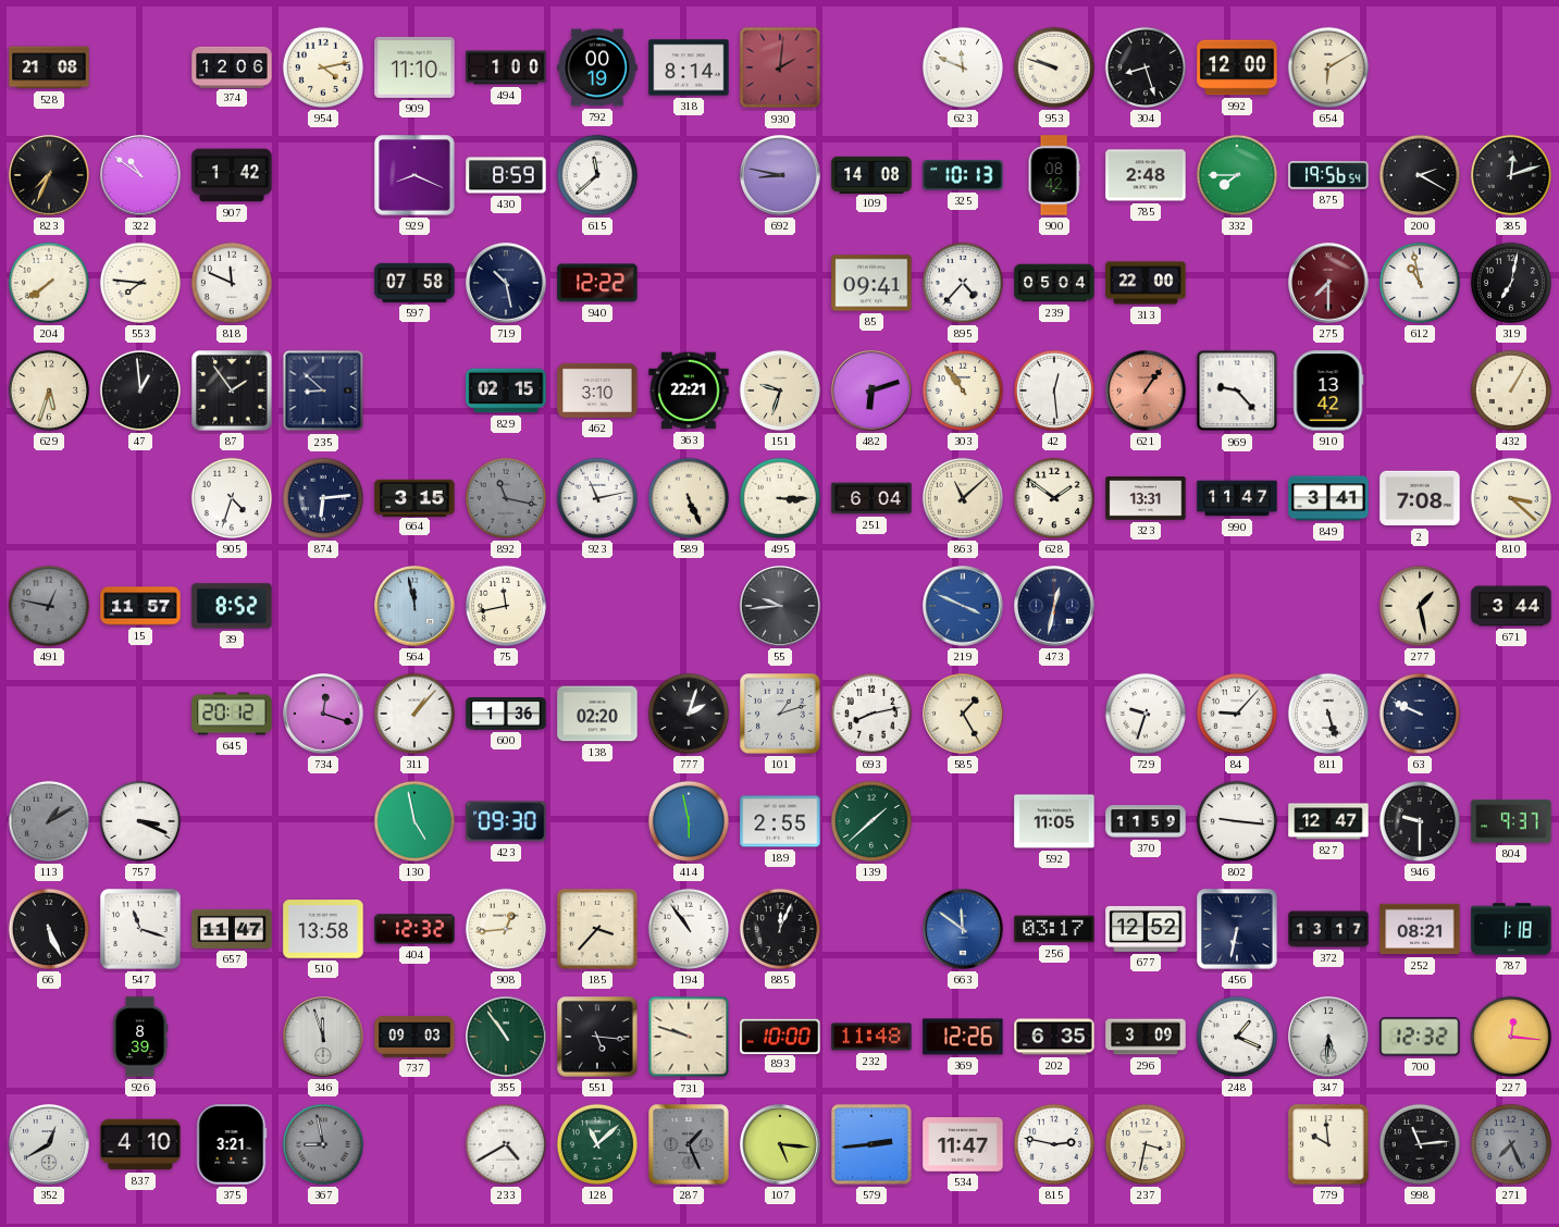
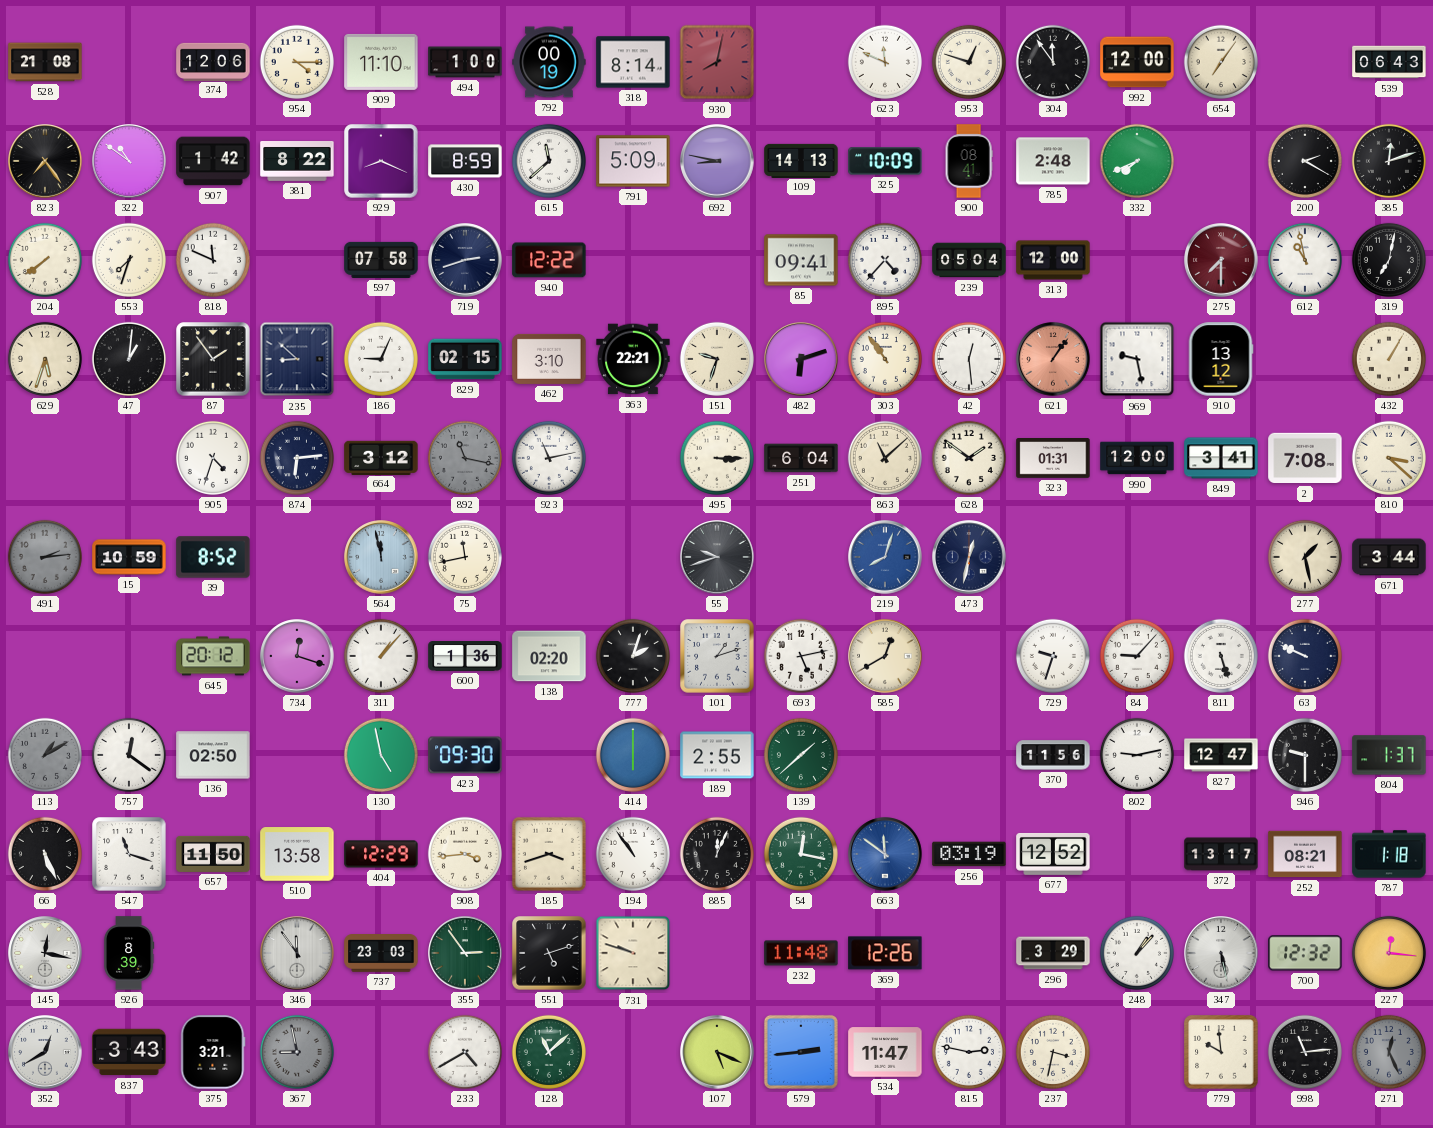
954: 4:13 -> 4:15 (297, 62)
930: 2:01 -> 8:02 (717, 62)
953: 9:48 -> 12:48 (969, 62)
304: 8:27 -> 11:54 (1053, 62)
654: 6:10 -> 7:06 (1221, 62)
539: none -> 06:43 (1389, 62)
823: 7:34 -> 7:24 (45, 161)
381: none -> 8:22 (297, 162)
791: none -> 5:09 (633, 161)
109: 14:08 -> 14:13 (801, 160)
325: 10:13 -> 10:09 (885, 161)
900: 08:42 -> 08:41 (969, 161)
332: 7:45 -> 7:41 (1137, 161)
875: 19:56 -> none (1328, 175)
553: 7:46 -> 7:33 (129, 260)
719: 10:28 -> 2:42 (465, 260)
313: 22:00 -> 12:00 (1053, 260)
47: 12:59 -> 1:01 (129, 359)
186: none -> 9:04 (381, 359)
969: 9:23 -> 9:28 (1137, 359)
910: 13:42 -> 13:12 (1221, 359)
664: 3:15 -> 3:12 (381, 457)
589: 5:26 -> none (689, 498)
323: 13:31 -> 01:31 (1053, 459)
990: 11:47 -> 12:00 (1137, 458)
491: 12:47 -> 2:14 (45, 557)
15: 11:57 -> 10:59 (129, 557)
55: 9:44 -> 9:42 (717, 557)
219: 3:49 -> 8:03 (885, 557)
693: 8:13 -> 5:13 (801, 656)
585: 1:25 -> 12:40 (885, 656)
757: 3:19 -> 12:21 (129, 755)
136: none -> 02:50 (213, 755)
414: 5:58 -> 6:00 (633, 755)
592: 11:05 -> none (1054, 821)
370: 11:59 -> 11:56 (1053, 755)
802: 9:16 -> 9:13 (1137, 755)
804: 9:37 -> 1:37 (1389, 755)
657: 11:47 -> 11:50 (213, 854)
404: 12:32 -> 12:29 (381, 854)
908: 12:44 -> 3:44 (465, 854)
185: 3:37 -> 3:42 (549, 854)
54: none -> 12:17 (801, 854)
256: 03:17 -> 03:19 (969, 854)
456: 6:32 -> none (1237, 929)
145: none -> 12:17 (45, 953)
346: 11:57 -> 11:54 (297, 953)
737: 09:03 -> 23:03 (381, 954)
355: 10:54 -> 2:54 (465, 953)
551: 5:16 -> 5:12 (549, 953)
893: 10:00 -> none (780, 1036)
202: 6:35 -> none (1054, 1037)
296: 3:09 -> 3:29 (1053, 953)
248: 1:19 -> 1:07 (1137, 953)
347: 5:31 -> 5:28 (1221, 953)
837: 4:10 -> 3:43 (129, 1052)
287: 1:26 -> none (689, 1144)
107: 5:16 -> 5:19 (717, 1052)
271: 7:26 -> 12:26 (1389, 1052)
